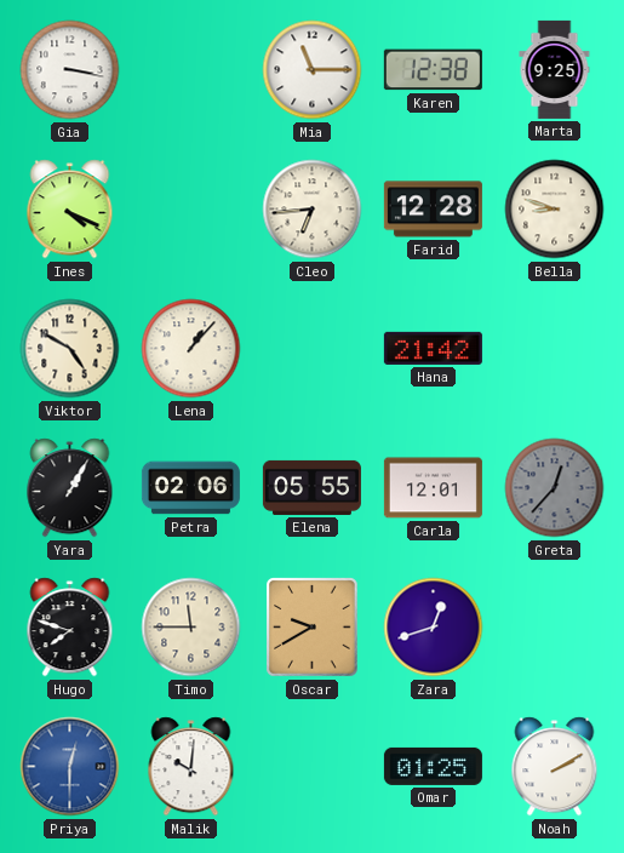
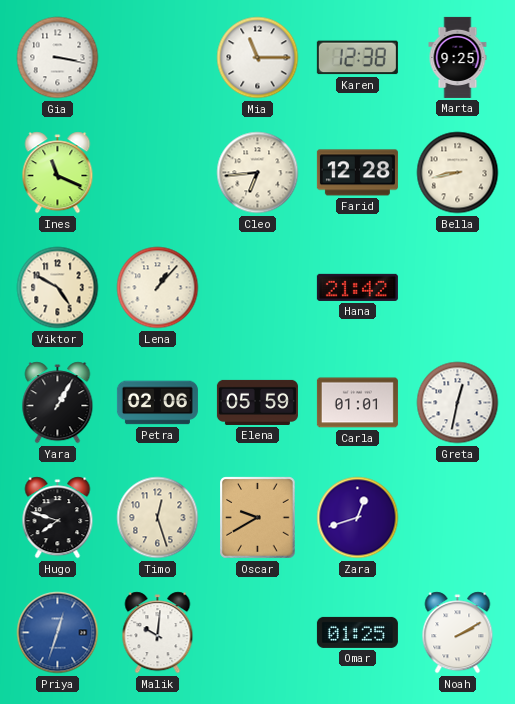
Ines: 4:19 -> 11:19 (58, 173)
Bella: 8:48 -> 8:43 (458, 173)
Elena: 05:55 -> 05:59 (257, 402)
Carla: 12:01 -> 01:01 (357, 403)
Greta: 12:37 -> 12:32 (458, 403)
Greta dial: grey -> white (458, 403)
Timo: 11:45 -> 12:27 (158, 518)
Priya: 12:30 -> 12:33 (58, 633)
